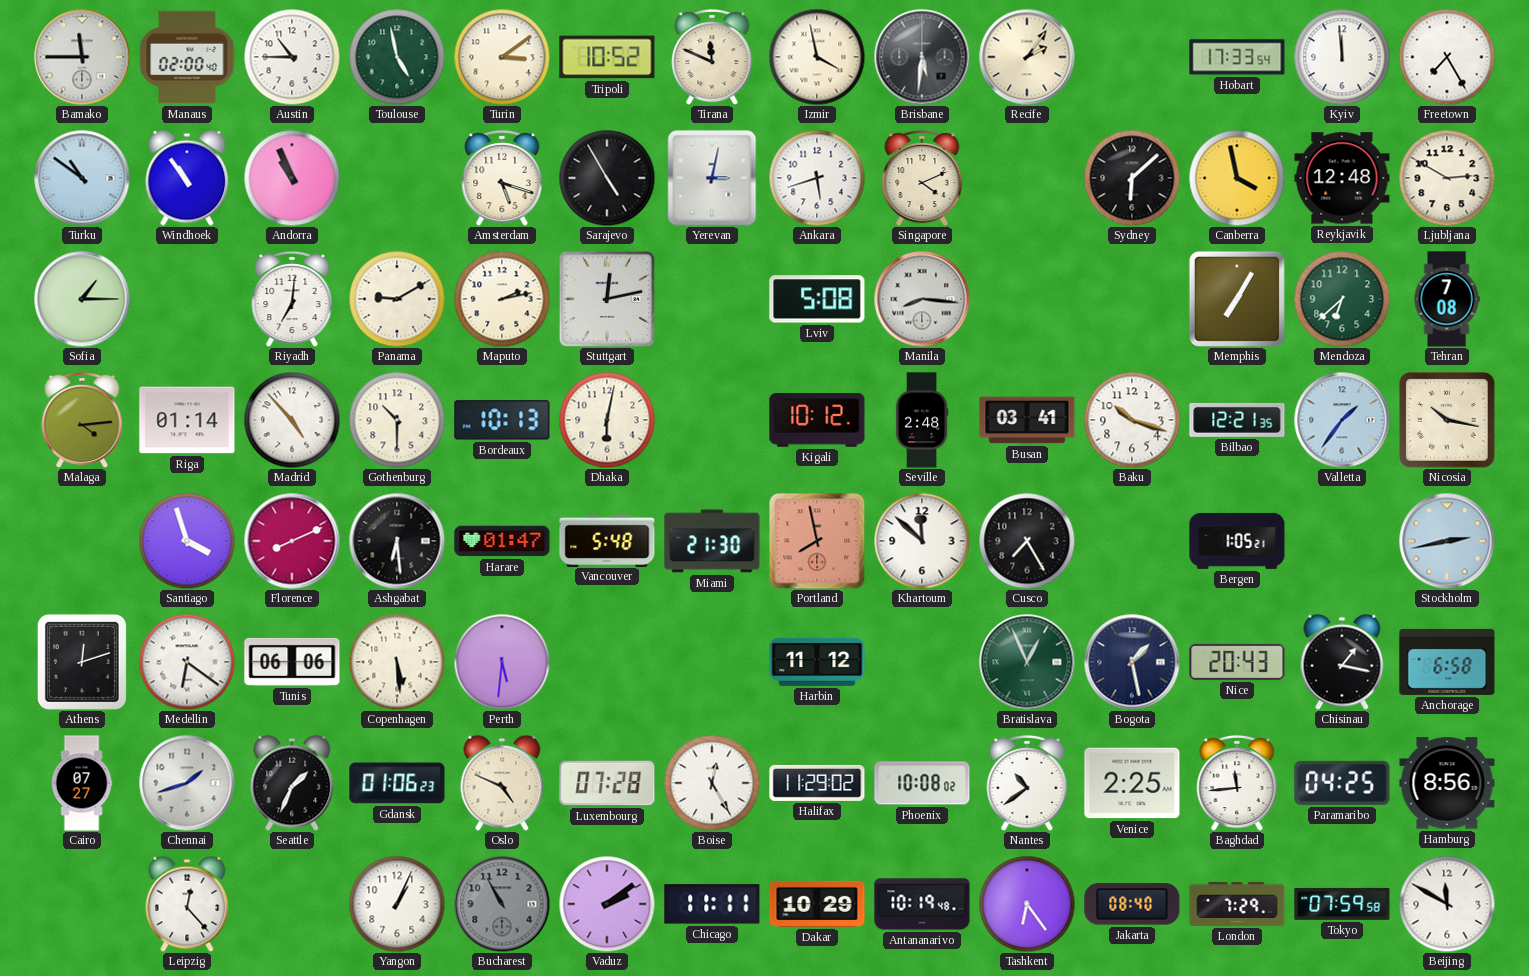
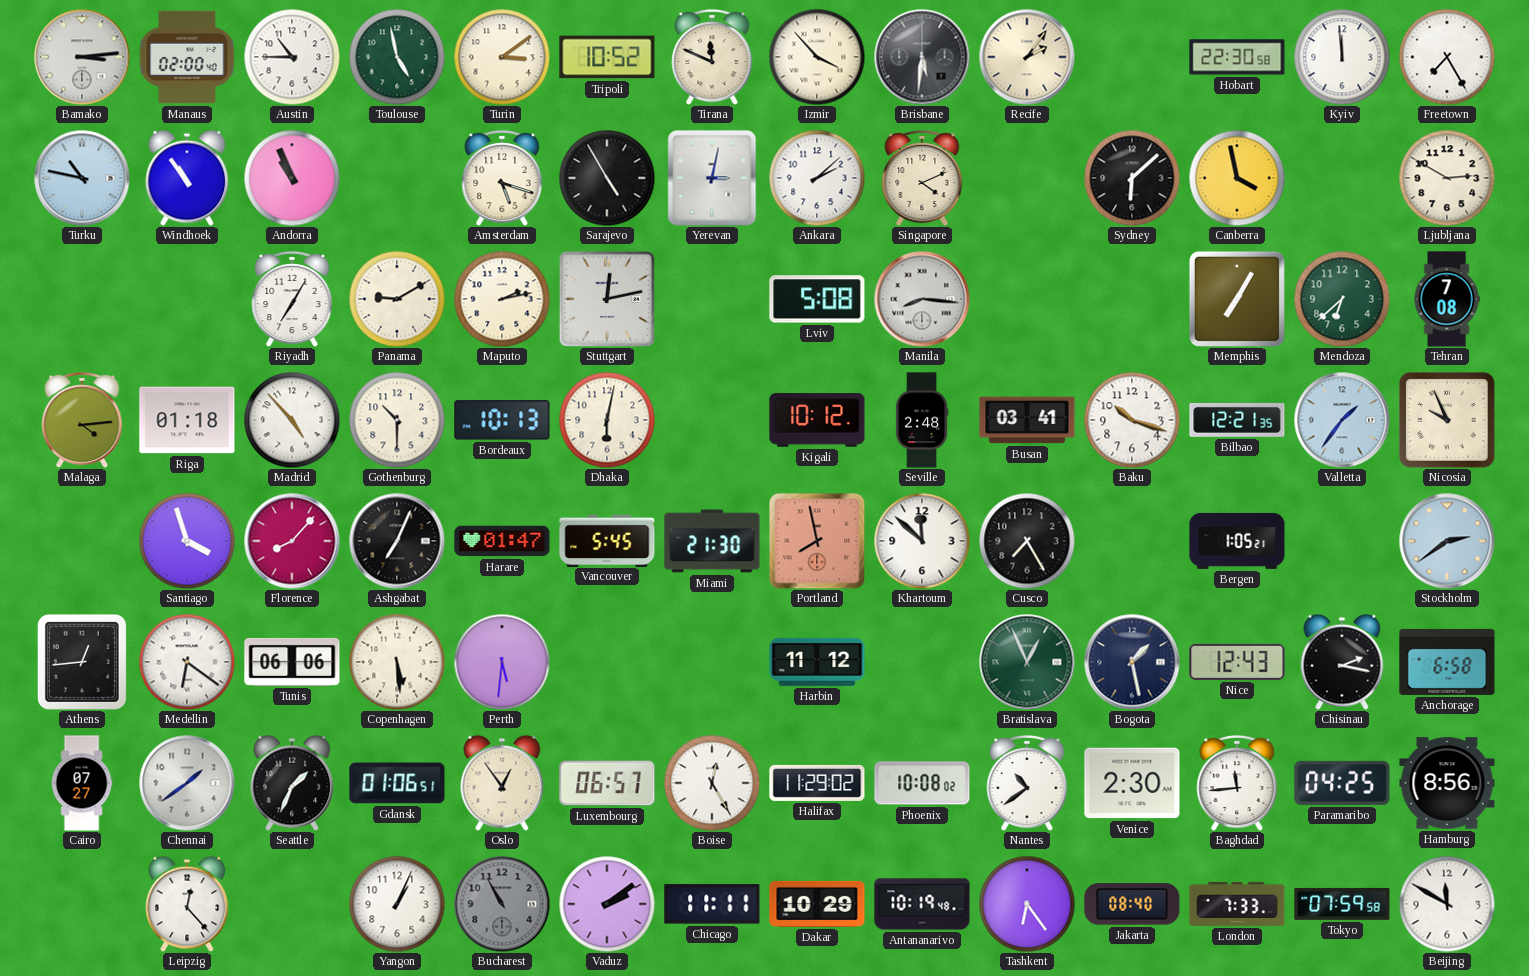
Bamako: 11:45 -> 3:14 (82, 57)
Izmir: 3:58 -> 3:53 (817, 57)
Hobart: 17:33 -> 22:30 (1237, 57)
Turku: 10:51 -> 10:47 (82, 178)
Ankara: 5:42 -> 2:08 (817, 178)
Reykjavik: 12:48 -> none (1342, 178)
Sofia: 1:15 -> none (82, 299)
Riyadh: 7:01 -> 7:05 (292, 299)
Riga: 01:14 -> 01:18 (187, 420)
Nicosia: 10:17 -> 9:56 (1447, 420)
Florence: 8:11 -> 8:07 (292, 541)
Ashgabat: 6:29 -> 7:04 (397, 541)
Vancouver: 5:48 -> 5:45 (607, 540)
Stockholm: 2:43 -> 2:39 (1447, 541)
Athens: 12:12 -> 12:44 (82, 662)
Nice: 20:43 -> 12:43 (1237, 662)
Chisinau: 1:17 -> 2:17 (1342, 662)
Chennai: 1:42 -> 1:39 (187, 783)
Gdansk: 01:06:23 -> 01:06:51 (397, 783)
Oslo: 4:49 -> 12:54 (502, 783)
Luxembourg: 07:28 -> 06:57 (607, 783)
Venice: 2:25 -> 2:30 (1132, 783)
London: 7:29 -> 7:33 (1237, 904)
